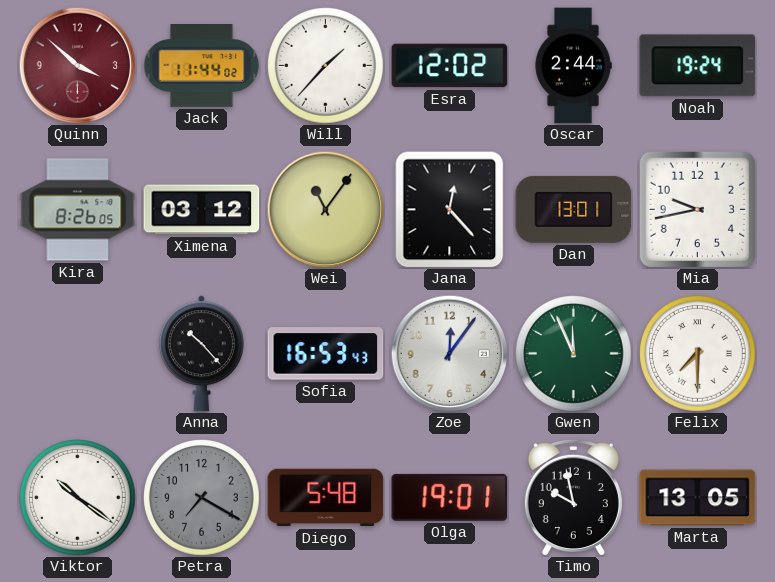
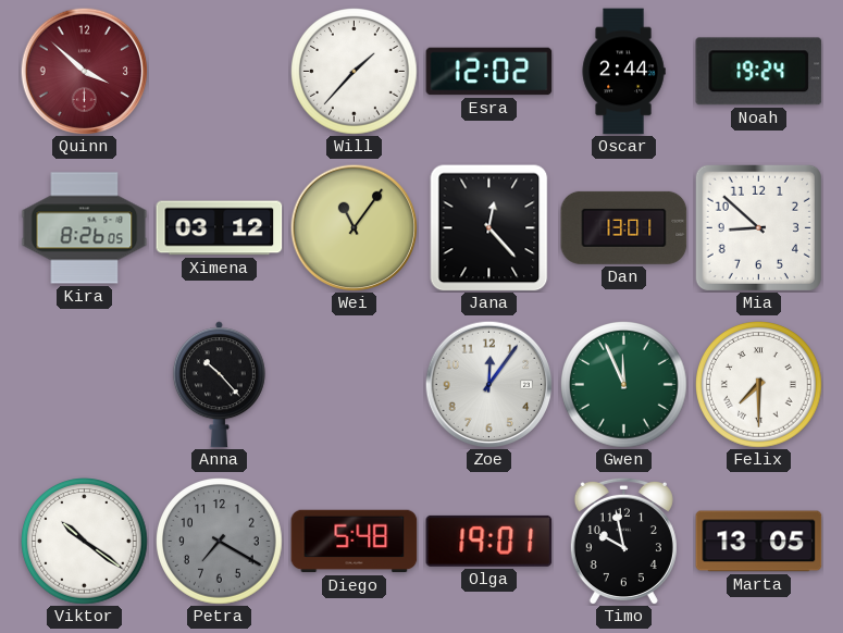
Jack: 11:44 -> none (202, 66)
Mia: 9:43 -> 8:52 (758, 227)
Sofia: 16:53 -> none (326, 354)
